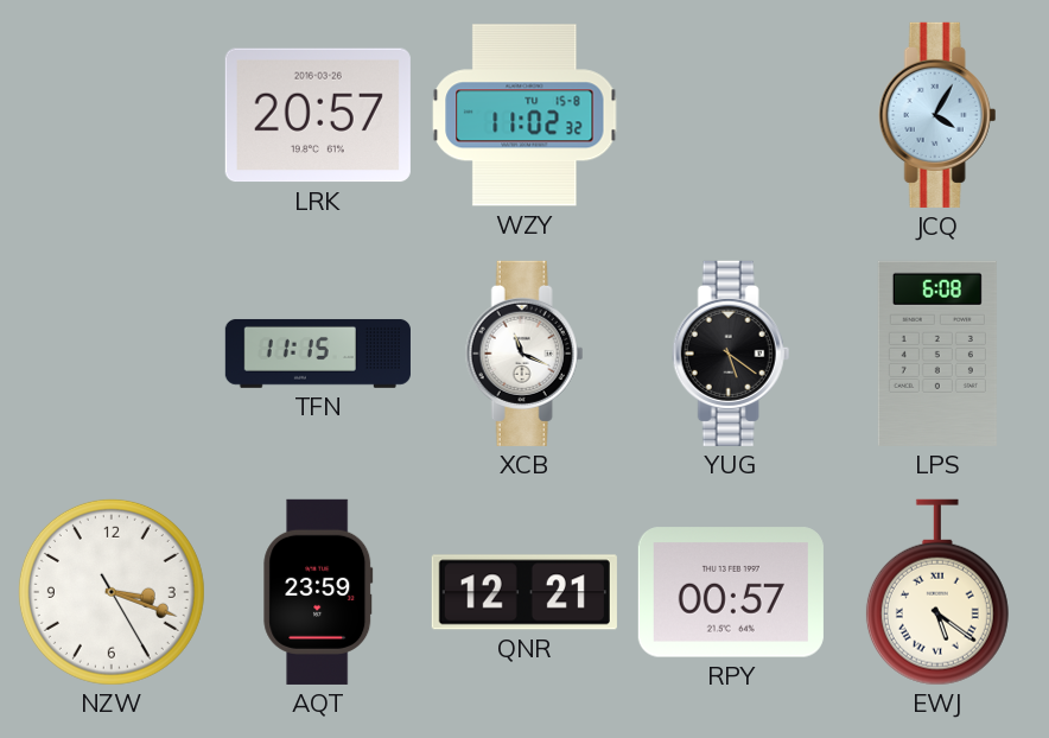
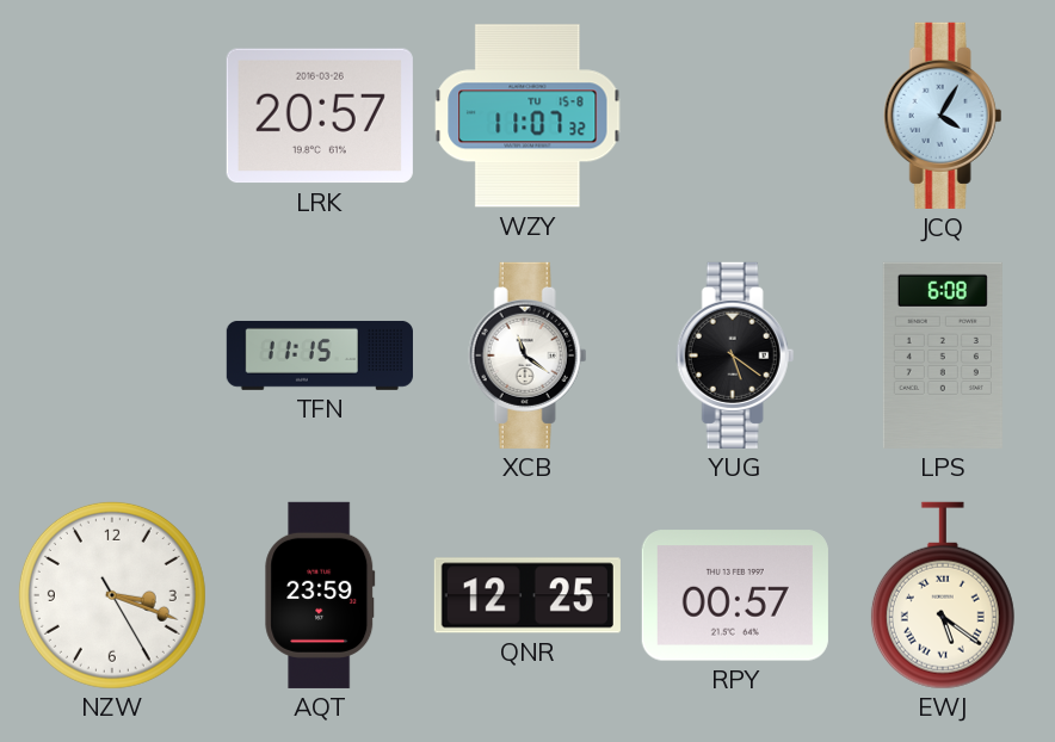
WZY: 11:02 -> 11:07 (527, 116)
XCB: 11:19 -> 11:21 (527, 355)
QNR: 12:21 -> 12:25 (527, 595)
